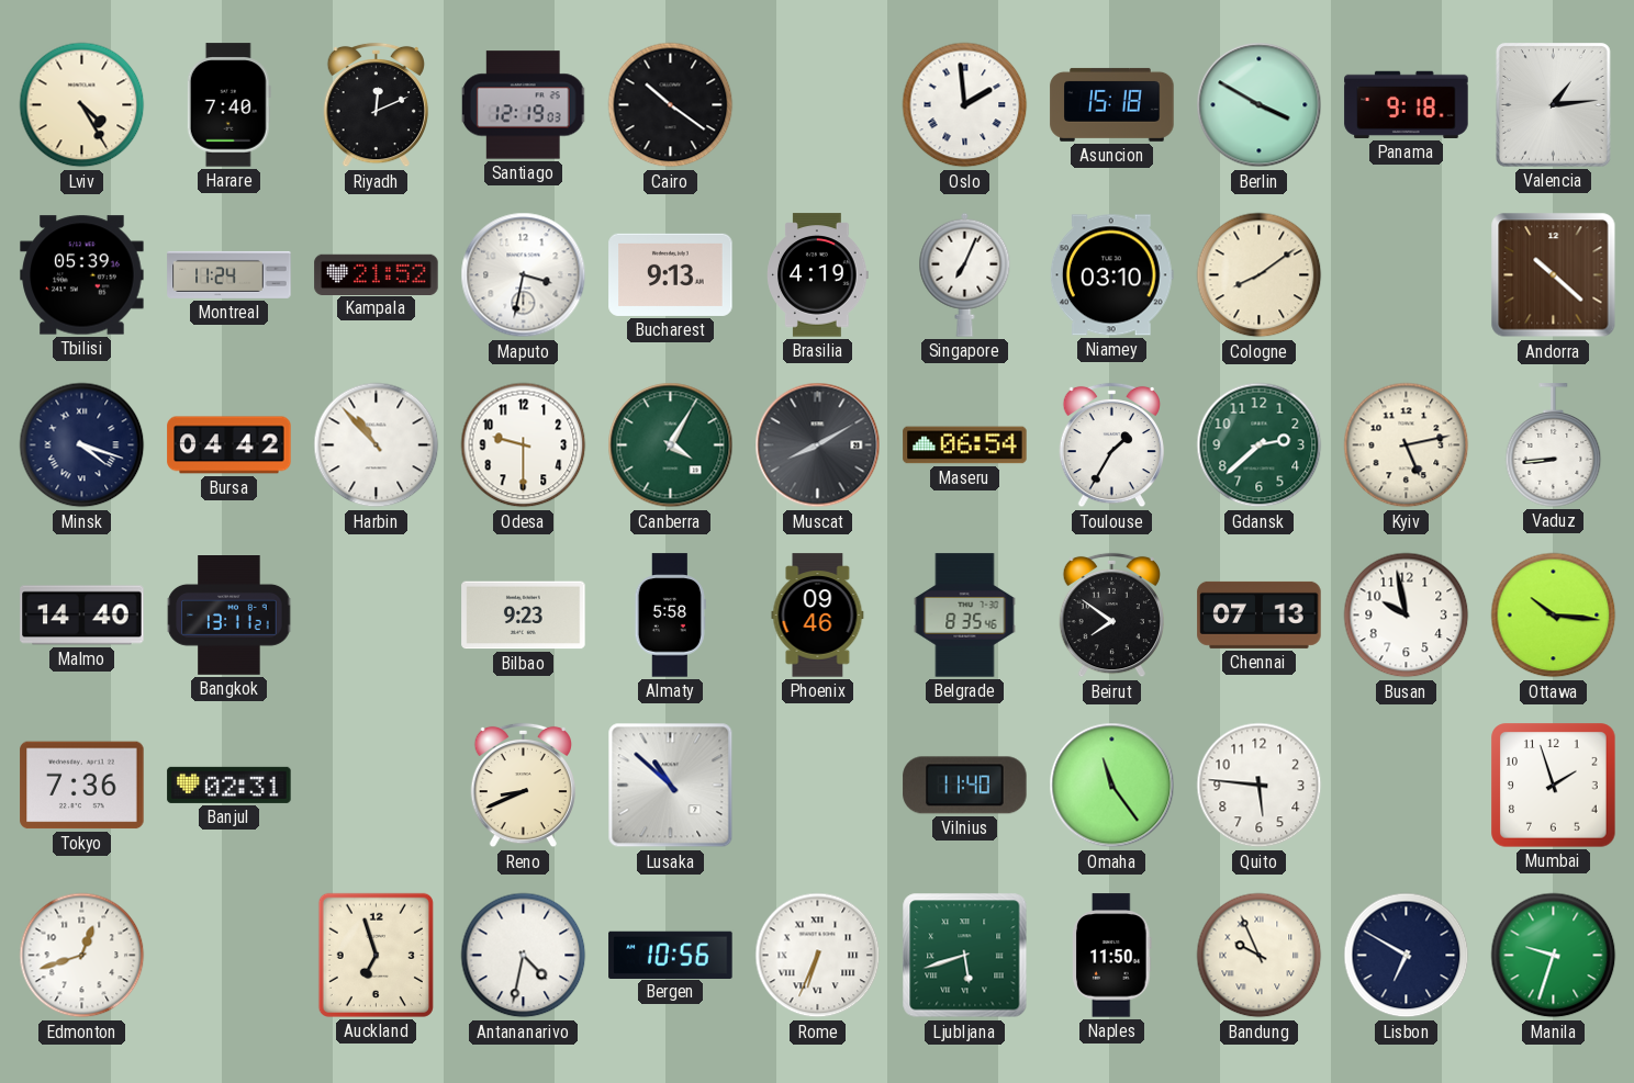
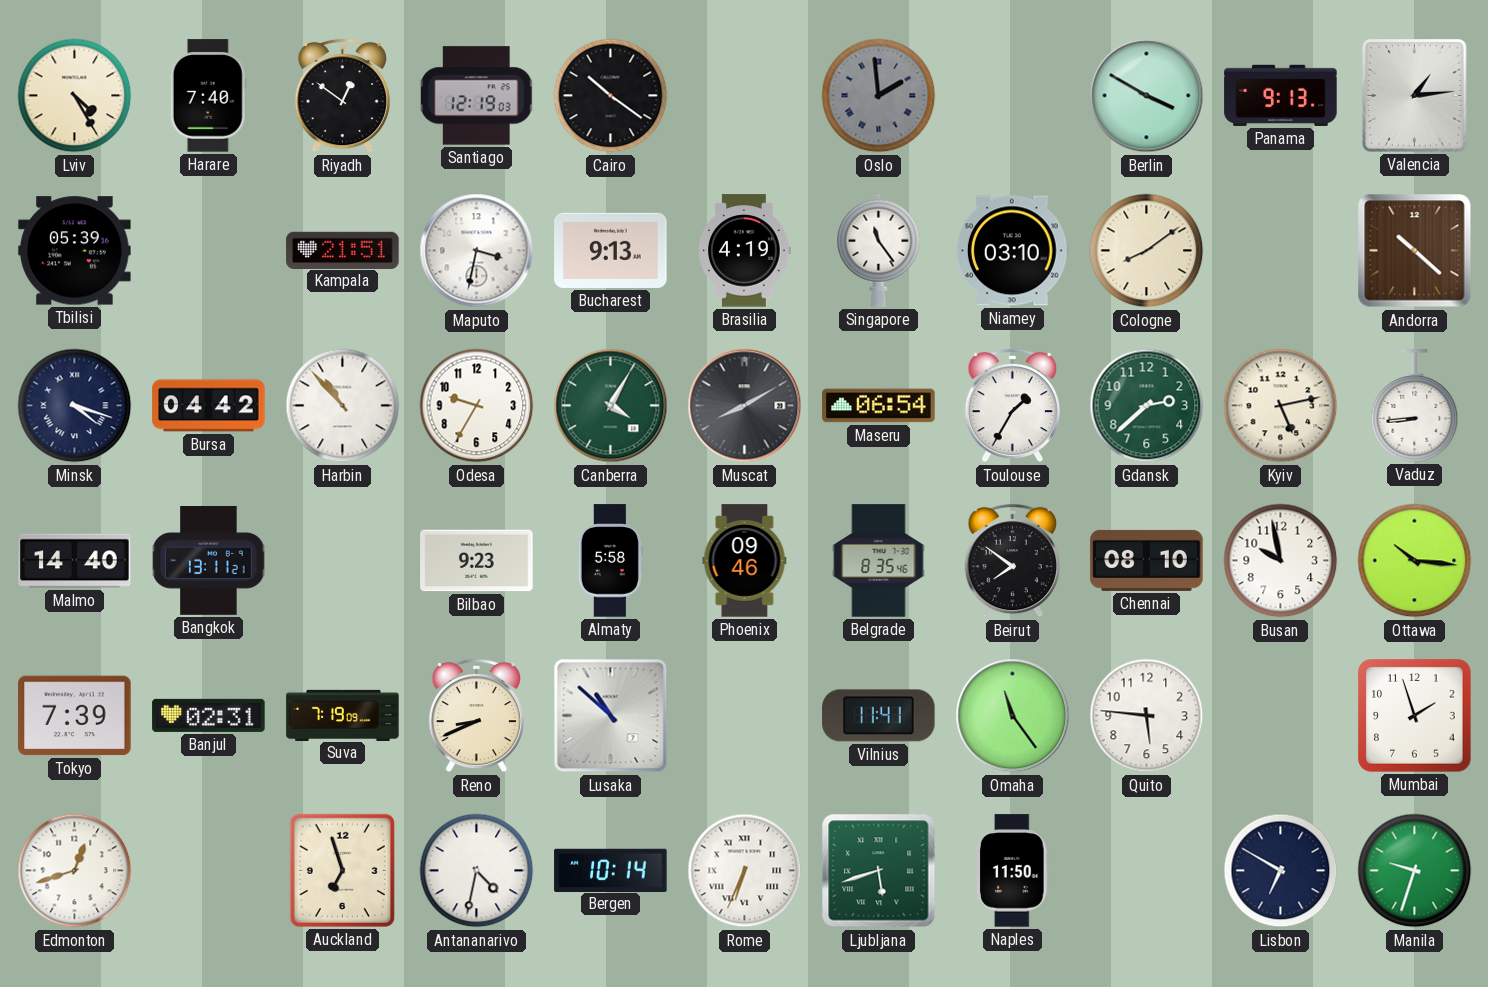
Riyadh: 12:11 -> 12:51 (342, 96)
Oslo dial: white -> grey (879, 96)
Asuncion: 15:18 -> none (1112, 104)
Panama: 9:18 -> 9:13 (1281, 95)
Montreal: 11:24 -> none (230, 274)
Kampala: 21:52 -> 21:51 (343, 250)
Singapore: 7:04 -> 11:24 (879, 250)
Odesa: 9:30 -> 9:35 (477, 406)
Chennai: 07:13 -> 08:10 (1147, 560)
Tokyo: 7:36 -> 7:39 (75, 716)
Suva: none -> 7:19 (343, 715)
Vilnius: 11:40 -> 11:41 (879, 716)
Bergen: 10:56 -> 10:14 (611, 870)
Bandung: 9:56 -> none (1260, 956)
